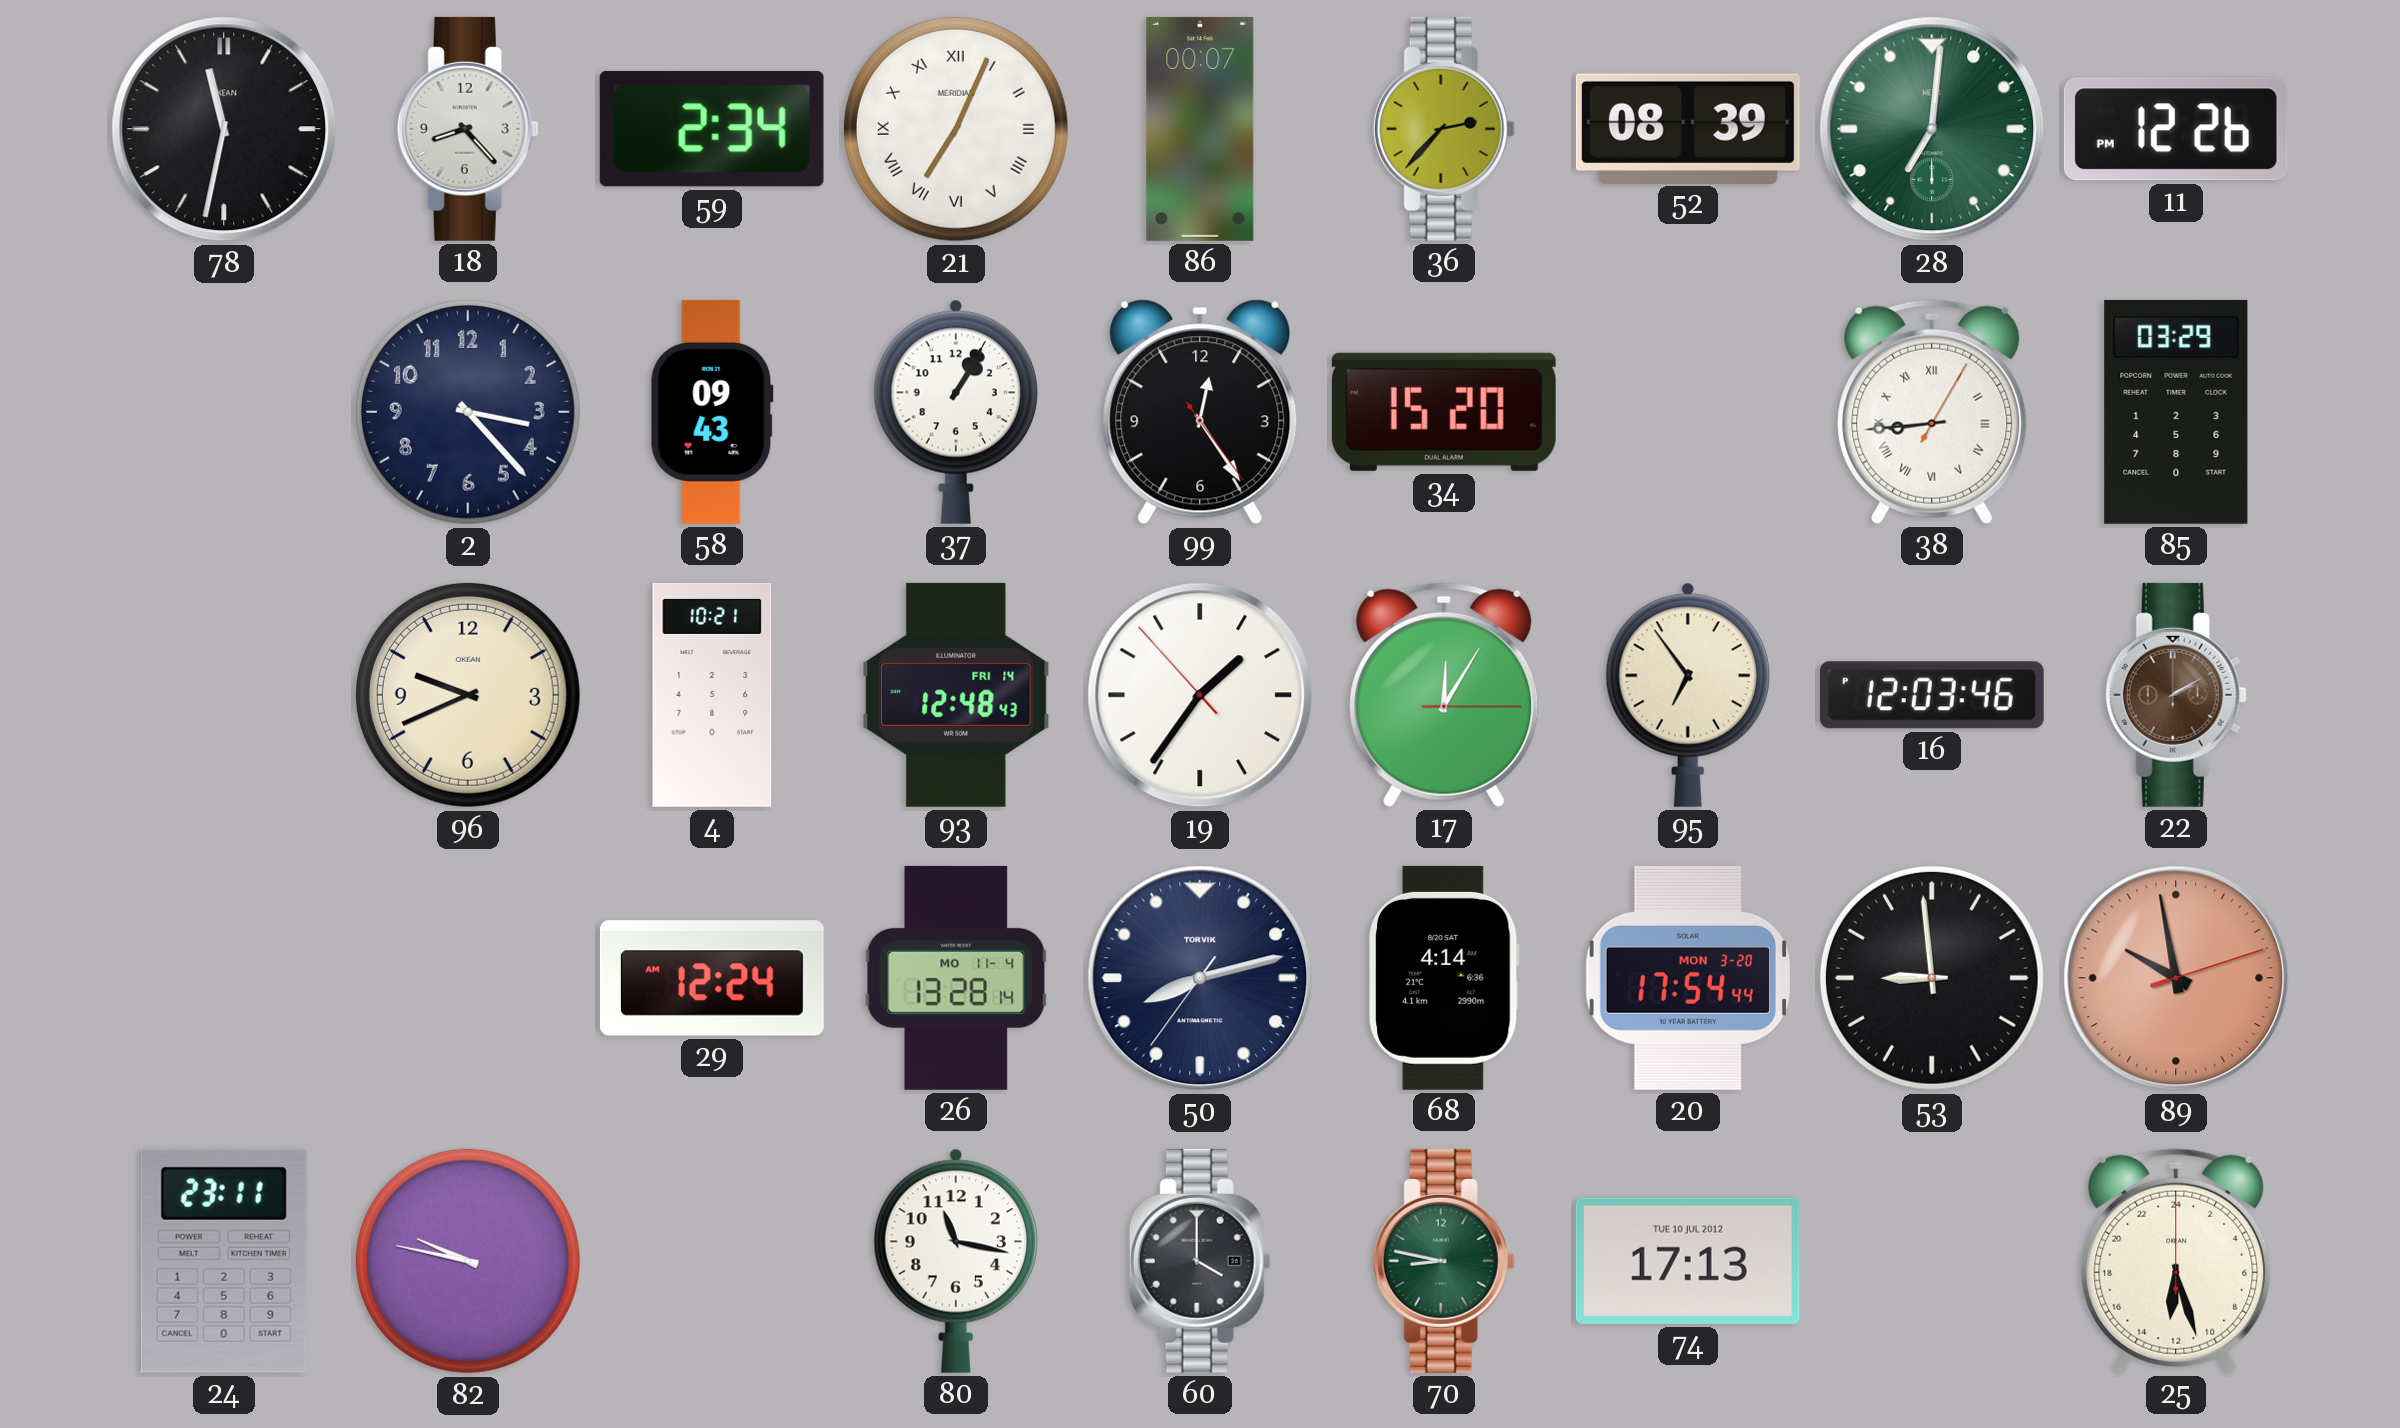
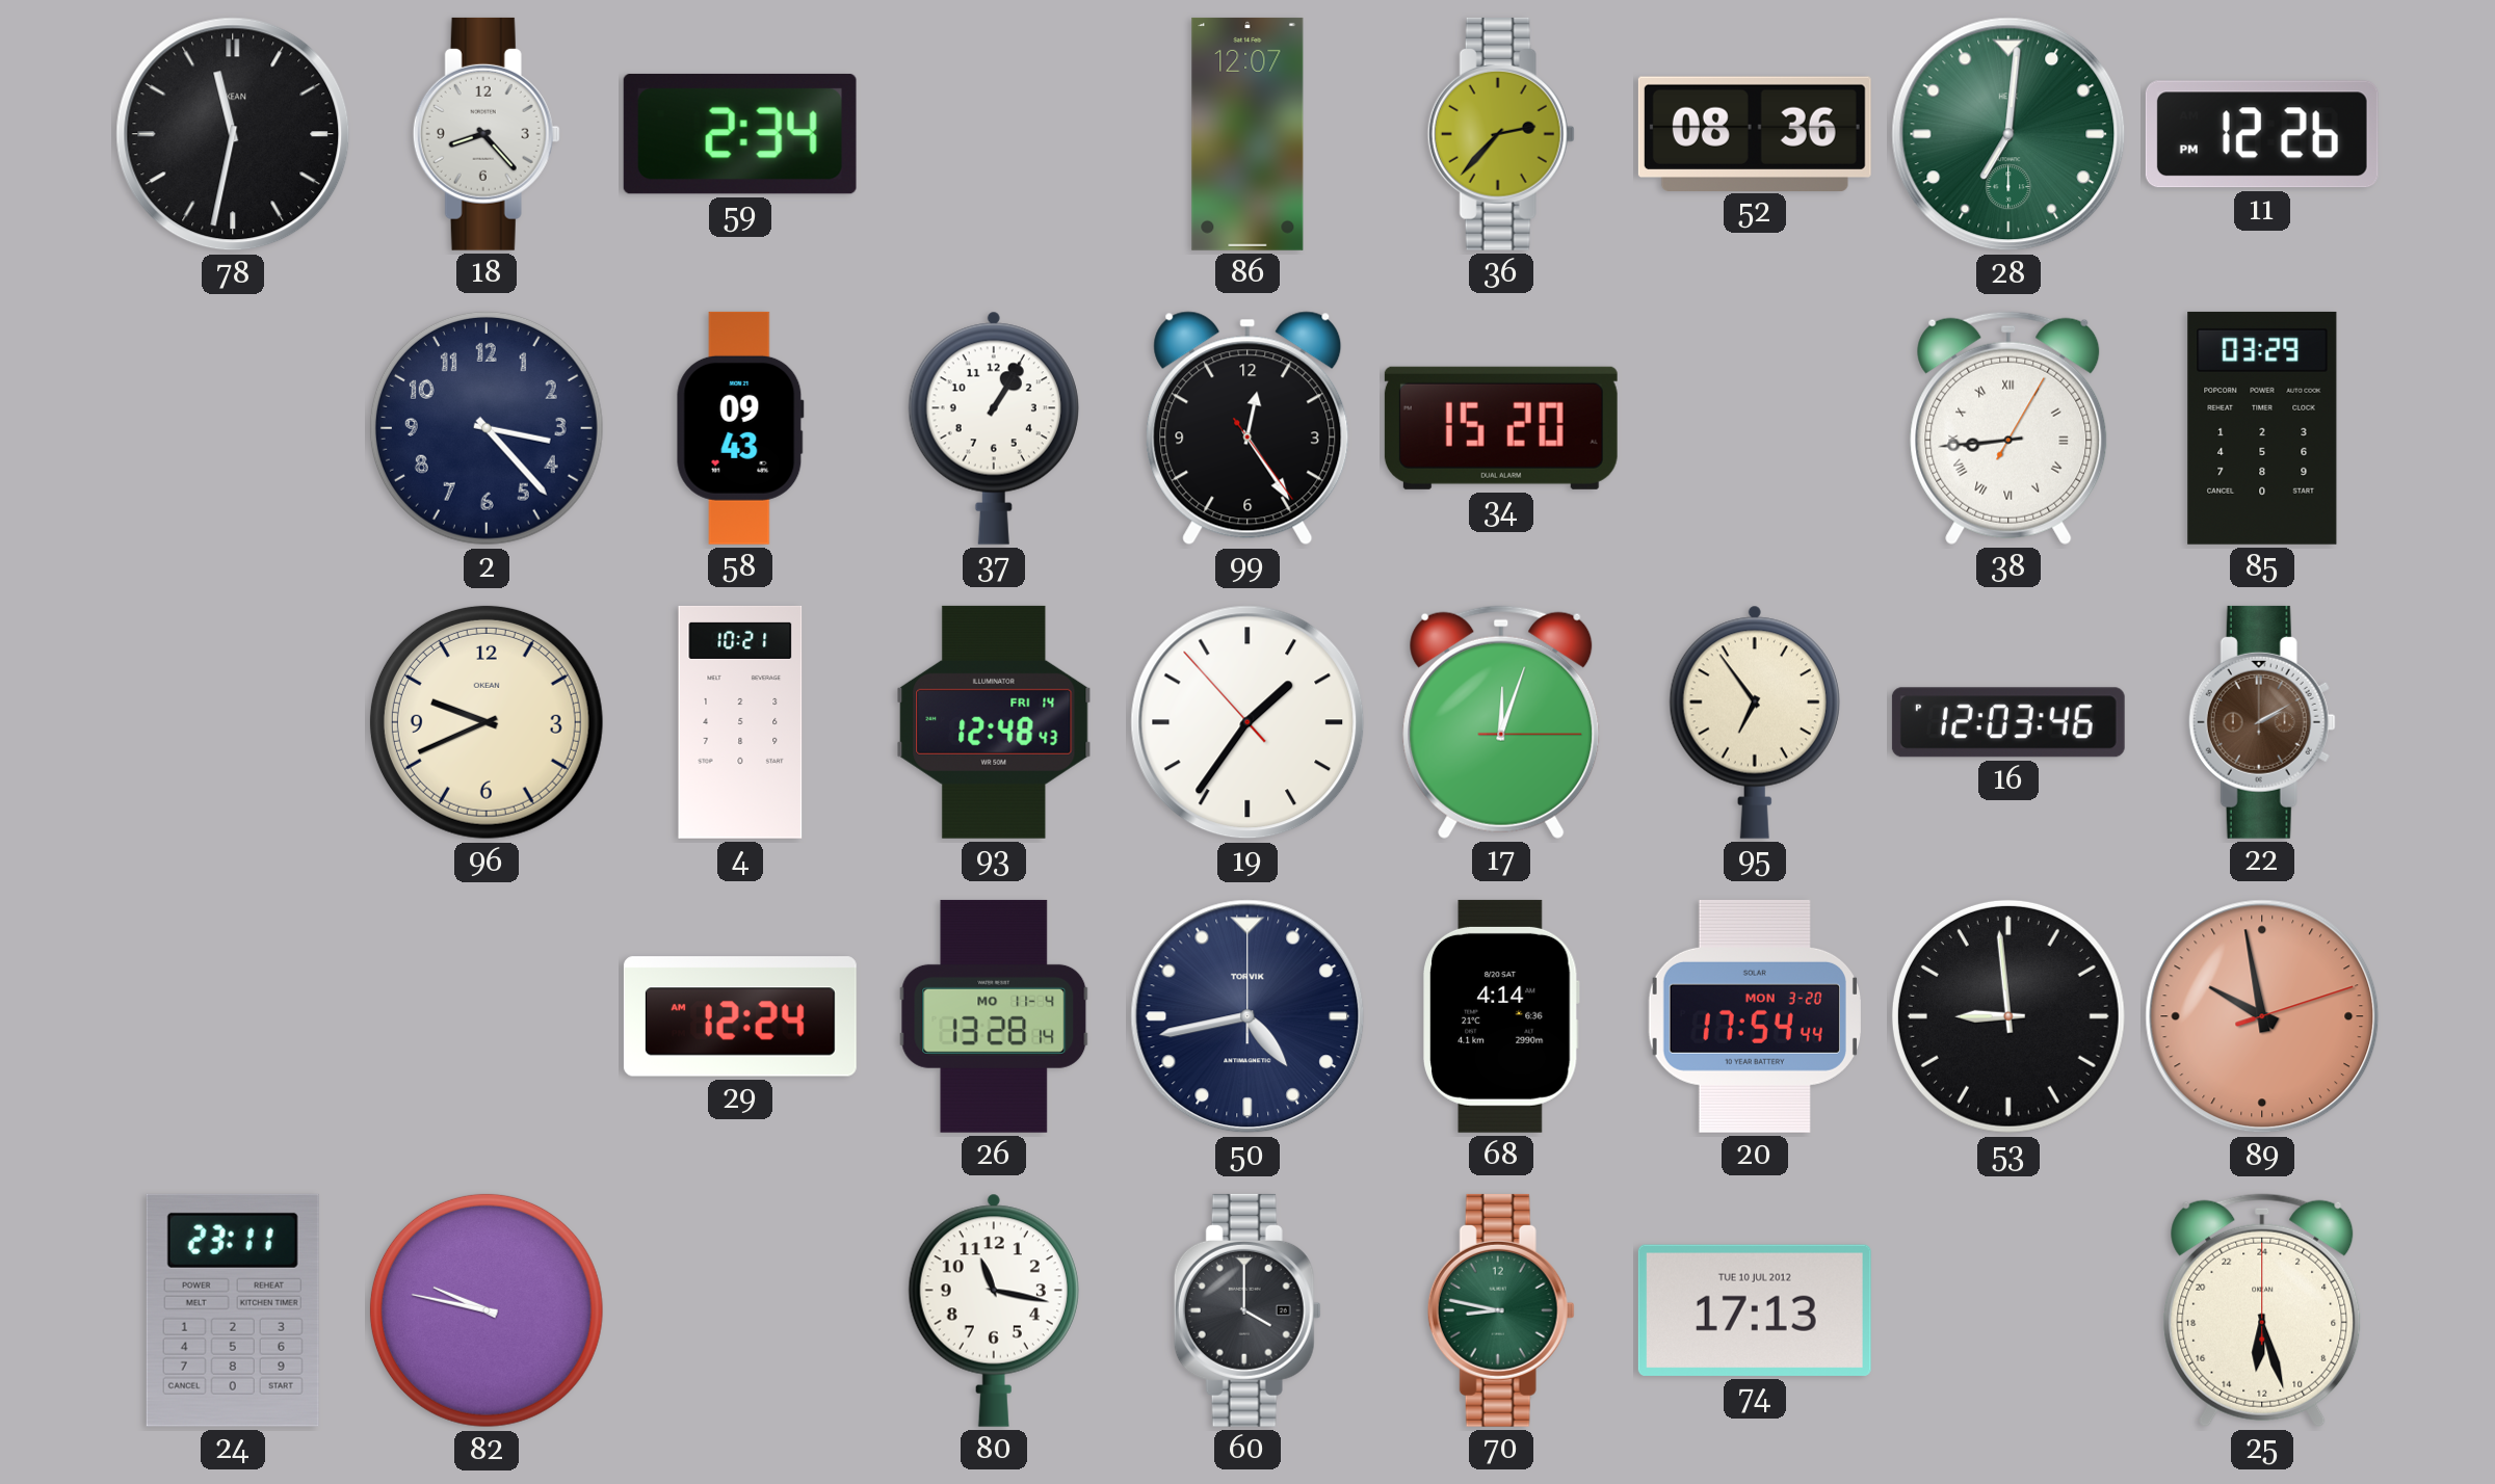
21: 7:04 -> none (956, 129)
86: 00:07 -> 12:07 (1247, 134)
52: 08:39 -> 08:36 (1755, 133)
17: 12:05 -> 12:03 (1501, 722)
50: 8:12 -> 4:43 (1247, 1016)
